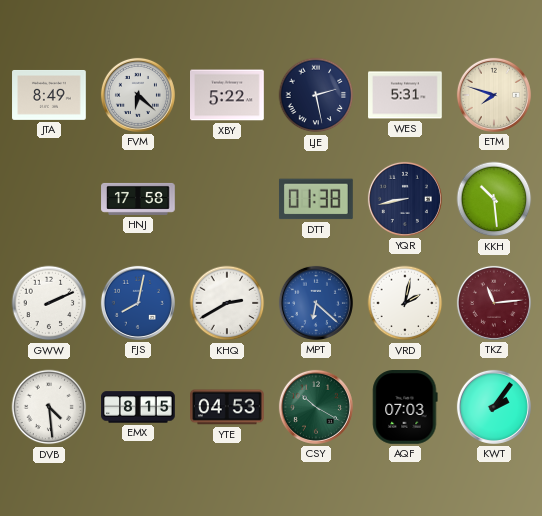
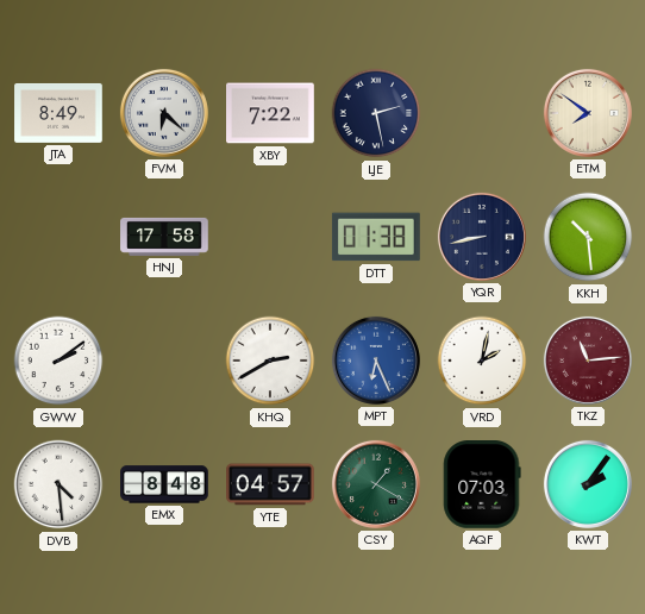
XBY: 5:22 -> 7:22 (270, 113)
WES: 5:31 -> none (405, 95)
ETM: 7:48 -> 7:51 (588, 113)
GWW: 2:11 -> 2:09 (58, 361)
FJS: 8:02 -> none (138, 303)
MPT: 6:22 -> 6:26 (376, 361)
EMX: 8:15 -> 8:48 (164, 484)
YTE: 04:53 -> 04:57 (271, 484)
CSY: 10:20 -> 1:20 (376, 484)
